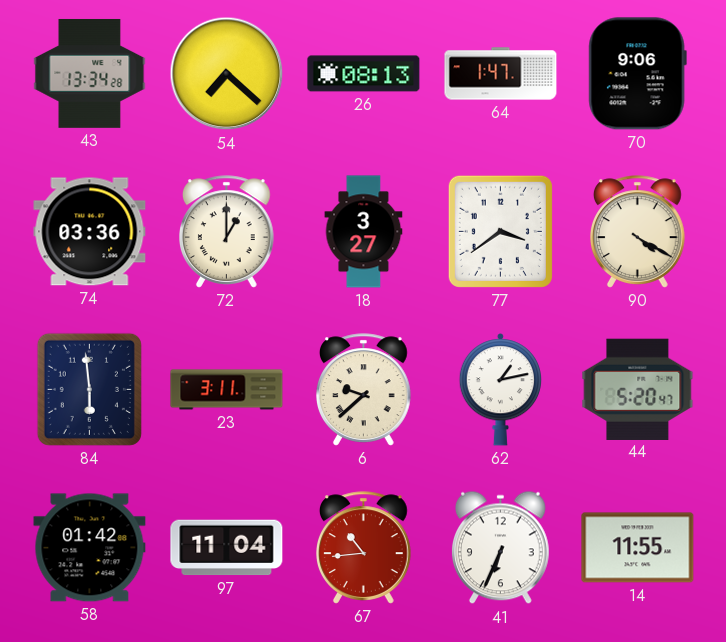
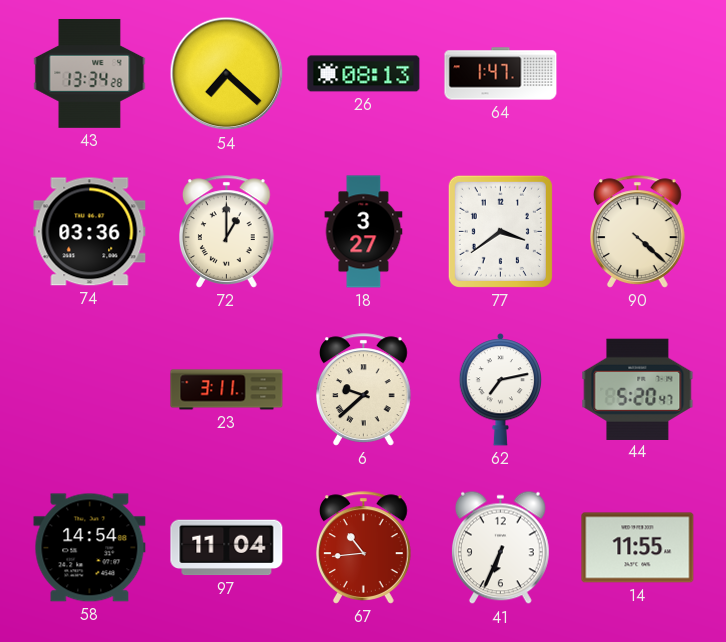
70: 9:06 -> none (637, 74)
90: 4:20 -> 4:22 (638, 232)
84: 5:59 -> none (89, 389)
62: 1:13 -> 7:13 (500, 390)
58: 01:42 -> 14:54 (90, 548)
